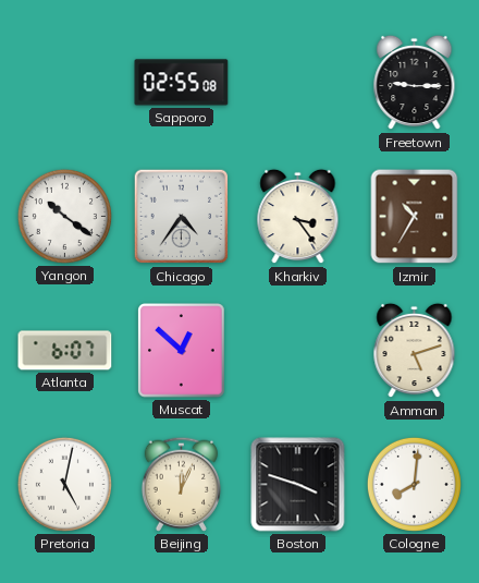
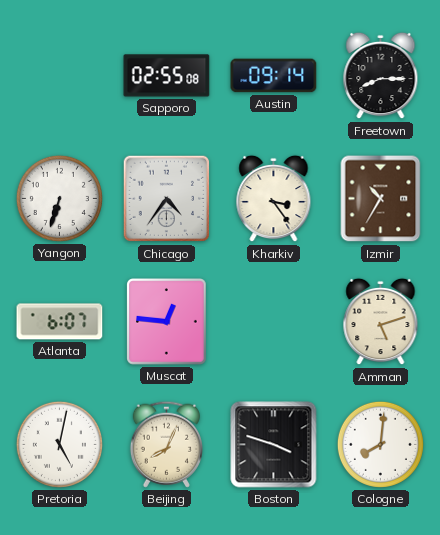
Austin: none -> 09:14 (274, 76)
Freetown: 9:15 -> 8:15 (381, 76)
Yangon: 10:21 -> 6:33 (59, 198)
Muscat: 12:52 -> 12:46 (167, 322)
Beijing: 12:04 -> 8:04 (166, 444)
